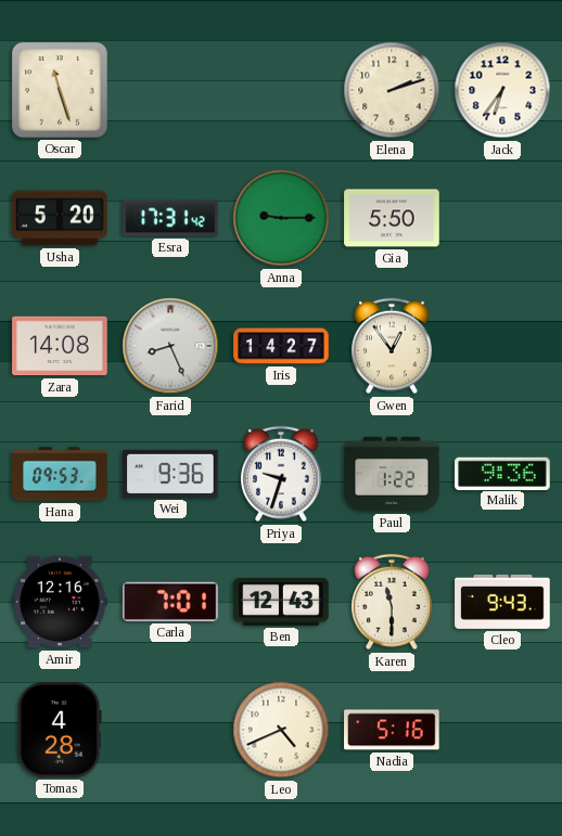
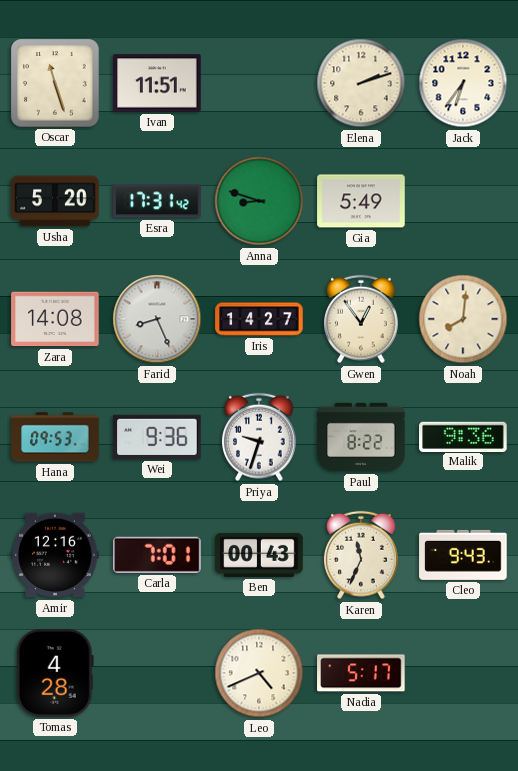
Ivan: none -> 11:51 (157, 83)
Anna: 9:15 -> 8:48 (259, 201)
Gia: 5:50 -> 5:49 (361, 201)
Noah: none -> 8:01 (463, 319)
Paul: 1:22 -> 8:22 (361, 437)
Ben: 12:43 -> 00:43 (259, 555)
Karen: 11:30 -> 11:34 (362, 555)
Nadia: 5:16 -> 5:17 (361, 673)
